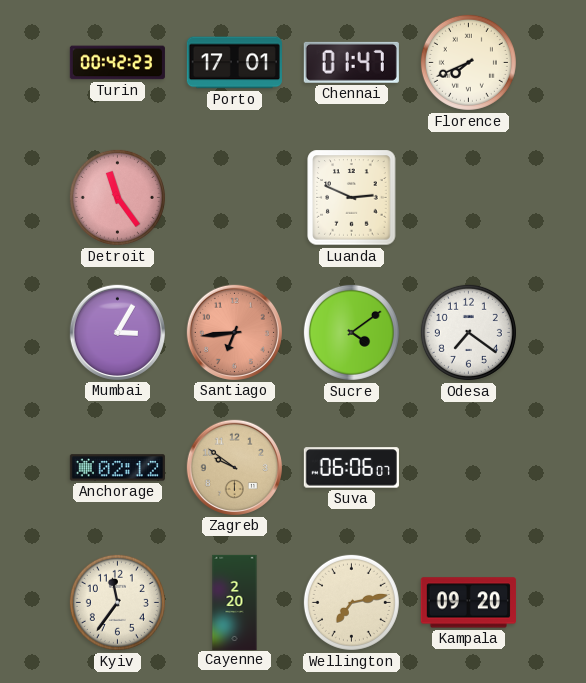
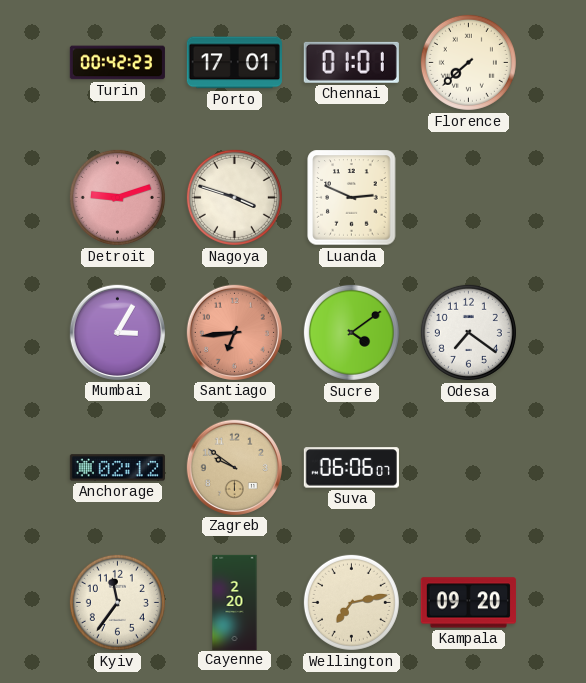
Chennai: 01:47 -> 01:01 (351, 62)
Florence: 7:41 -> 7:38 (468, 62)
Detroit: 11:24 -> 9:12 (117, 197)
Nagoya: none -> 3:48 (234, 197)
